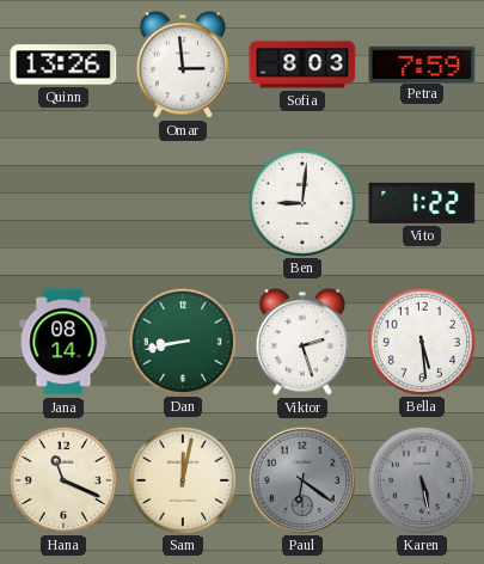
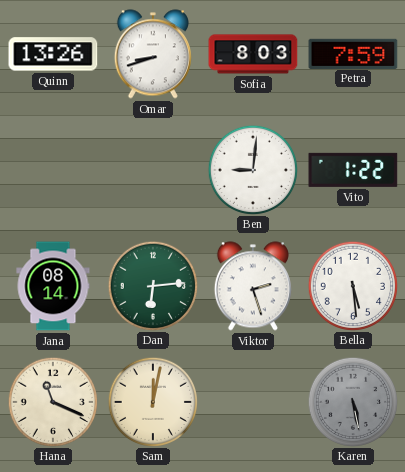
Omar: 2:59 -> 8:42 (153, 54)
Dan: 8:43 -> 6:14 (152, 285)
Paul: 6:21 -> none (301, 479)
